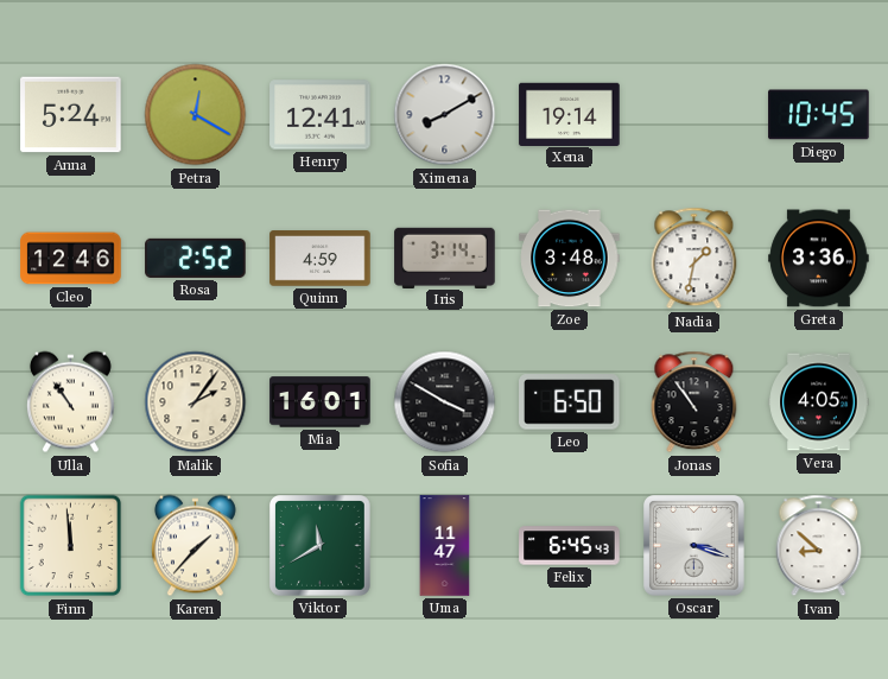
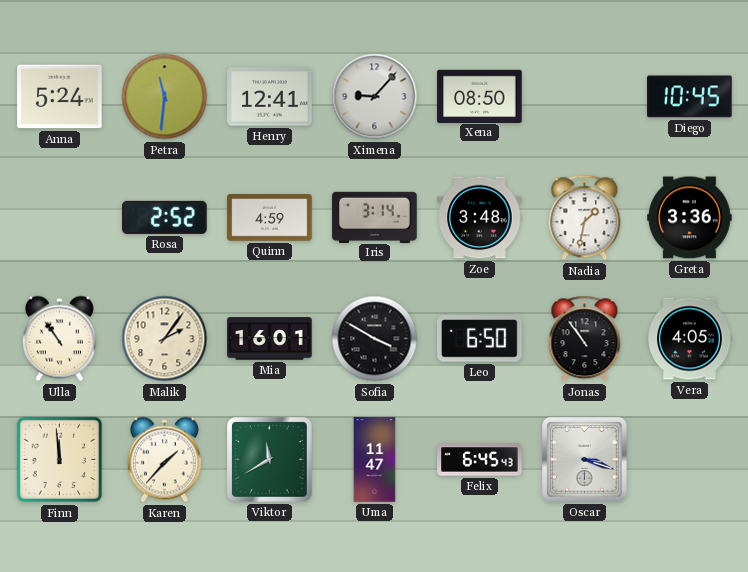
Petra: 12:20 -> 11:31 (165, 97)
Ximena: 8:10 -> 9:07 (375, 97)
Xena: 19:14 -> 08:50 (480, 96)
Cleo: 12:46 -> none (71, 259)
Ivan: 8:52 -> none (819, 546)
